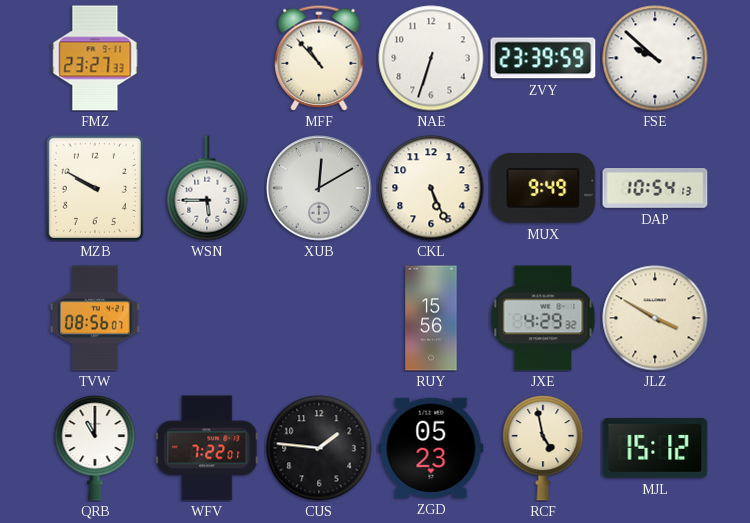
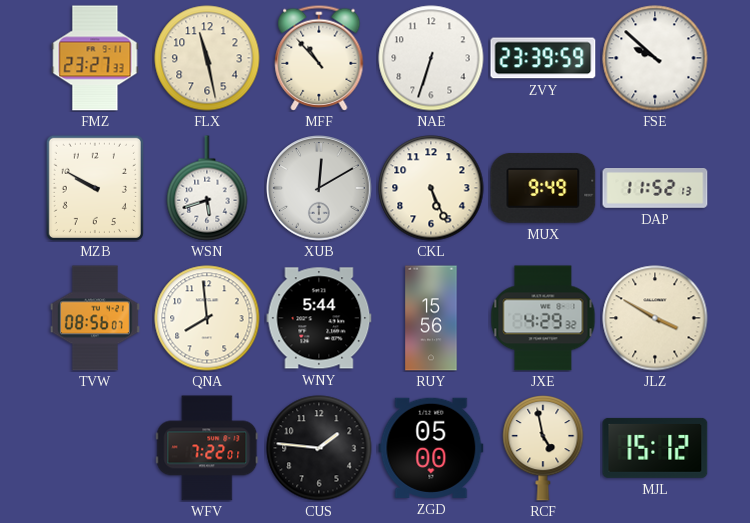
FLX: none -> 11:28 (207, 58)
WSN: 5:45 -> 5:42 (207, 188)
DAP: 10:54 -> 11:52 (655, 189)
QNA: none -> 7:59 (207, 318)
WNY: none -> 5:44 (319, 318)
QRB: 11:00 -> none (95, 449)
ZGD: 05:23 -> 05:00 (431, 448)
